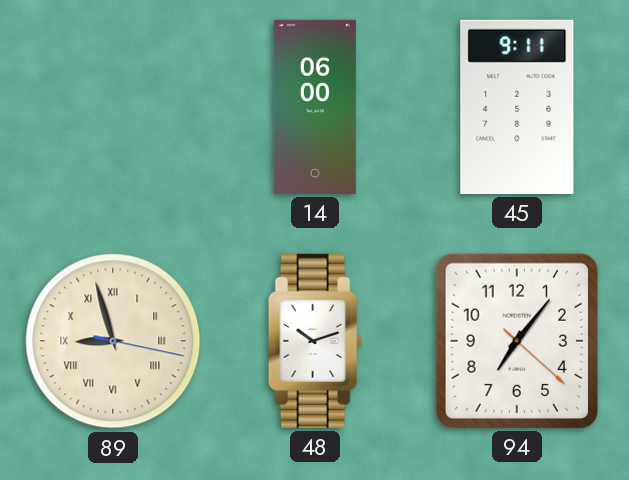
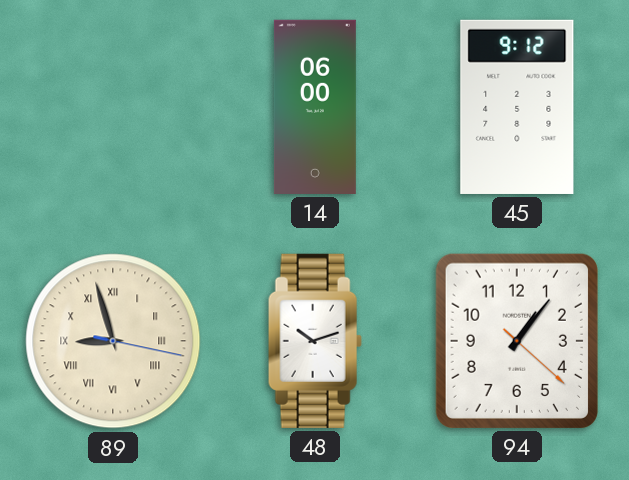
45: 9:11 -> 9:12 (517, 107)
94: 7:06 -> 1:06 (517, 341)
